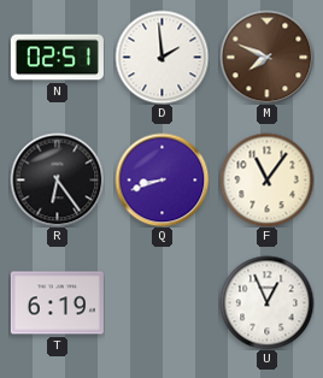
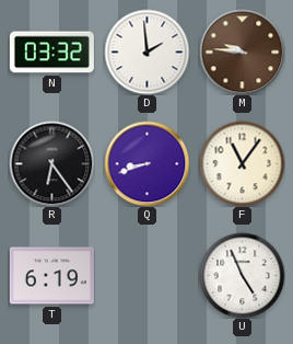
N: 02:51 -> 03:32 (51, 53)
M: 7:49 -> 9:46 (242, 51)
U: 12:56 -> 4:56 (242, 275)
